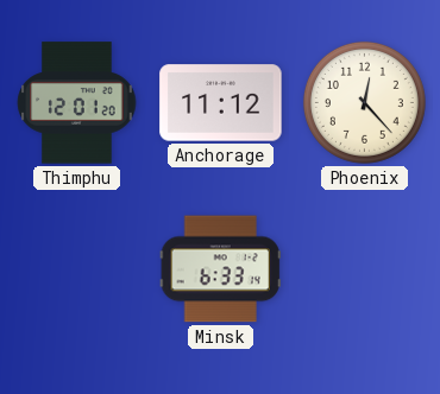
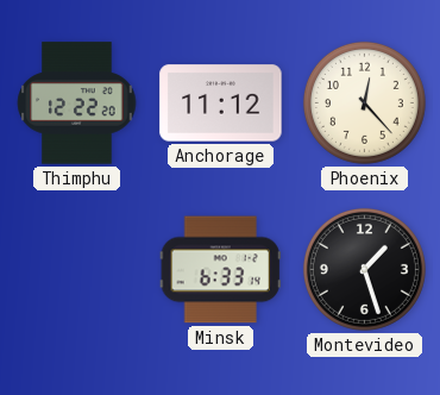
Thimphu: 12:01 -> 12:22 (77, 104)
Montevideo: none -> 1:27 (364, 269)
